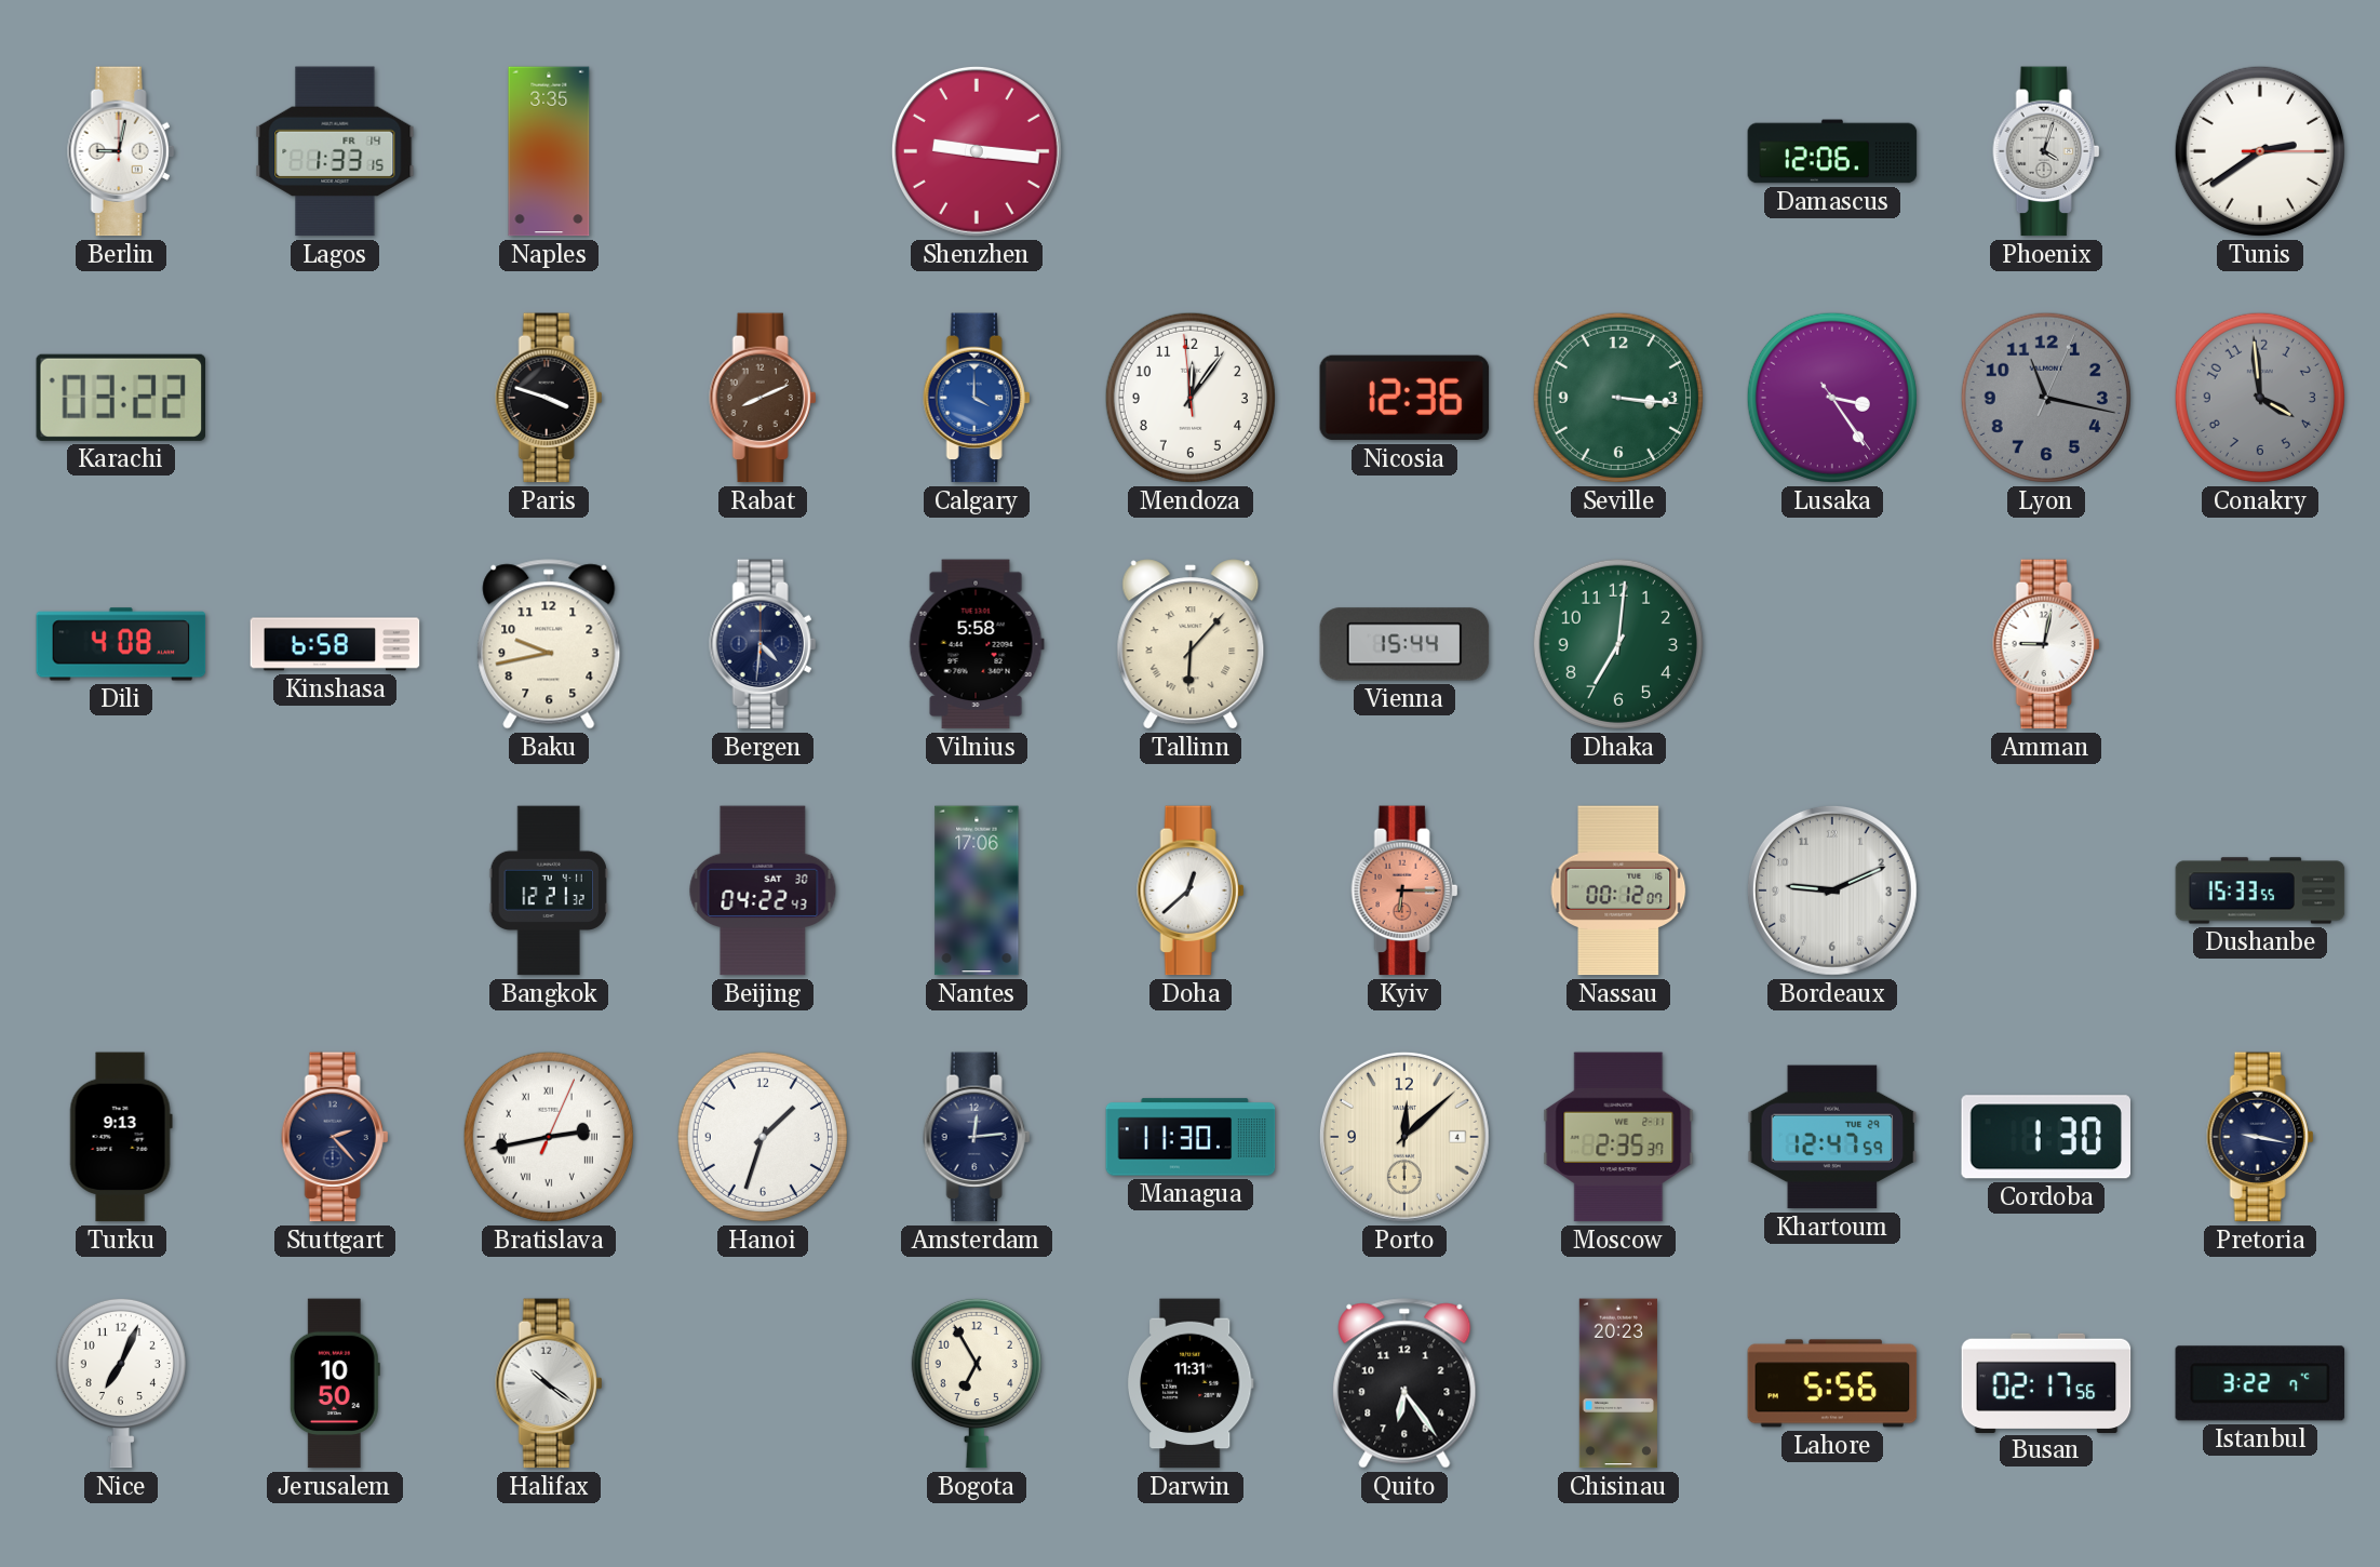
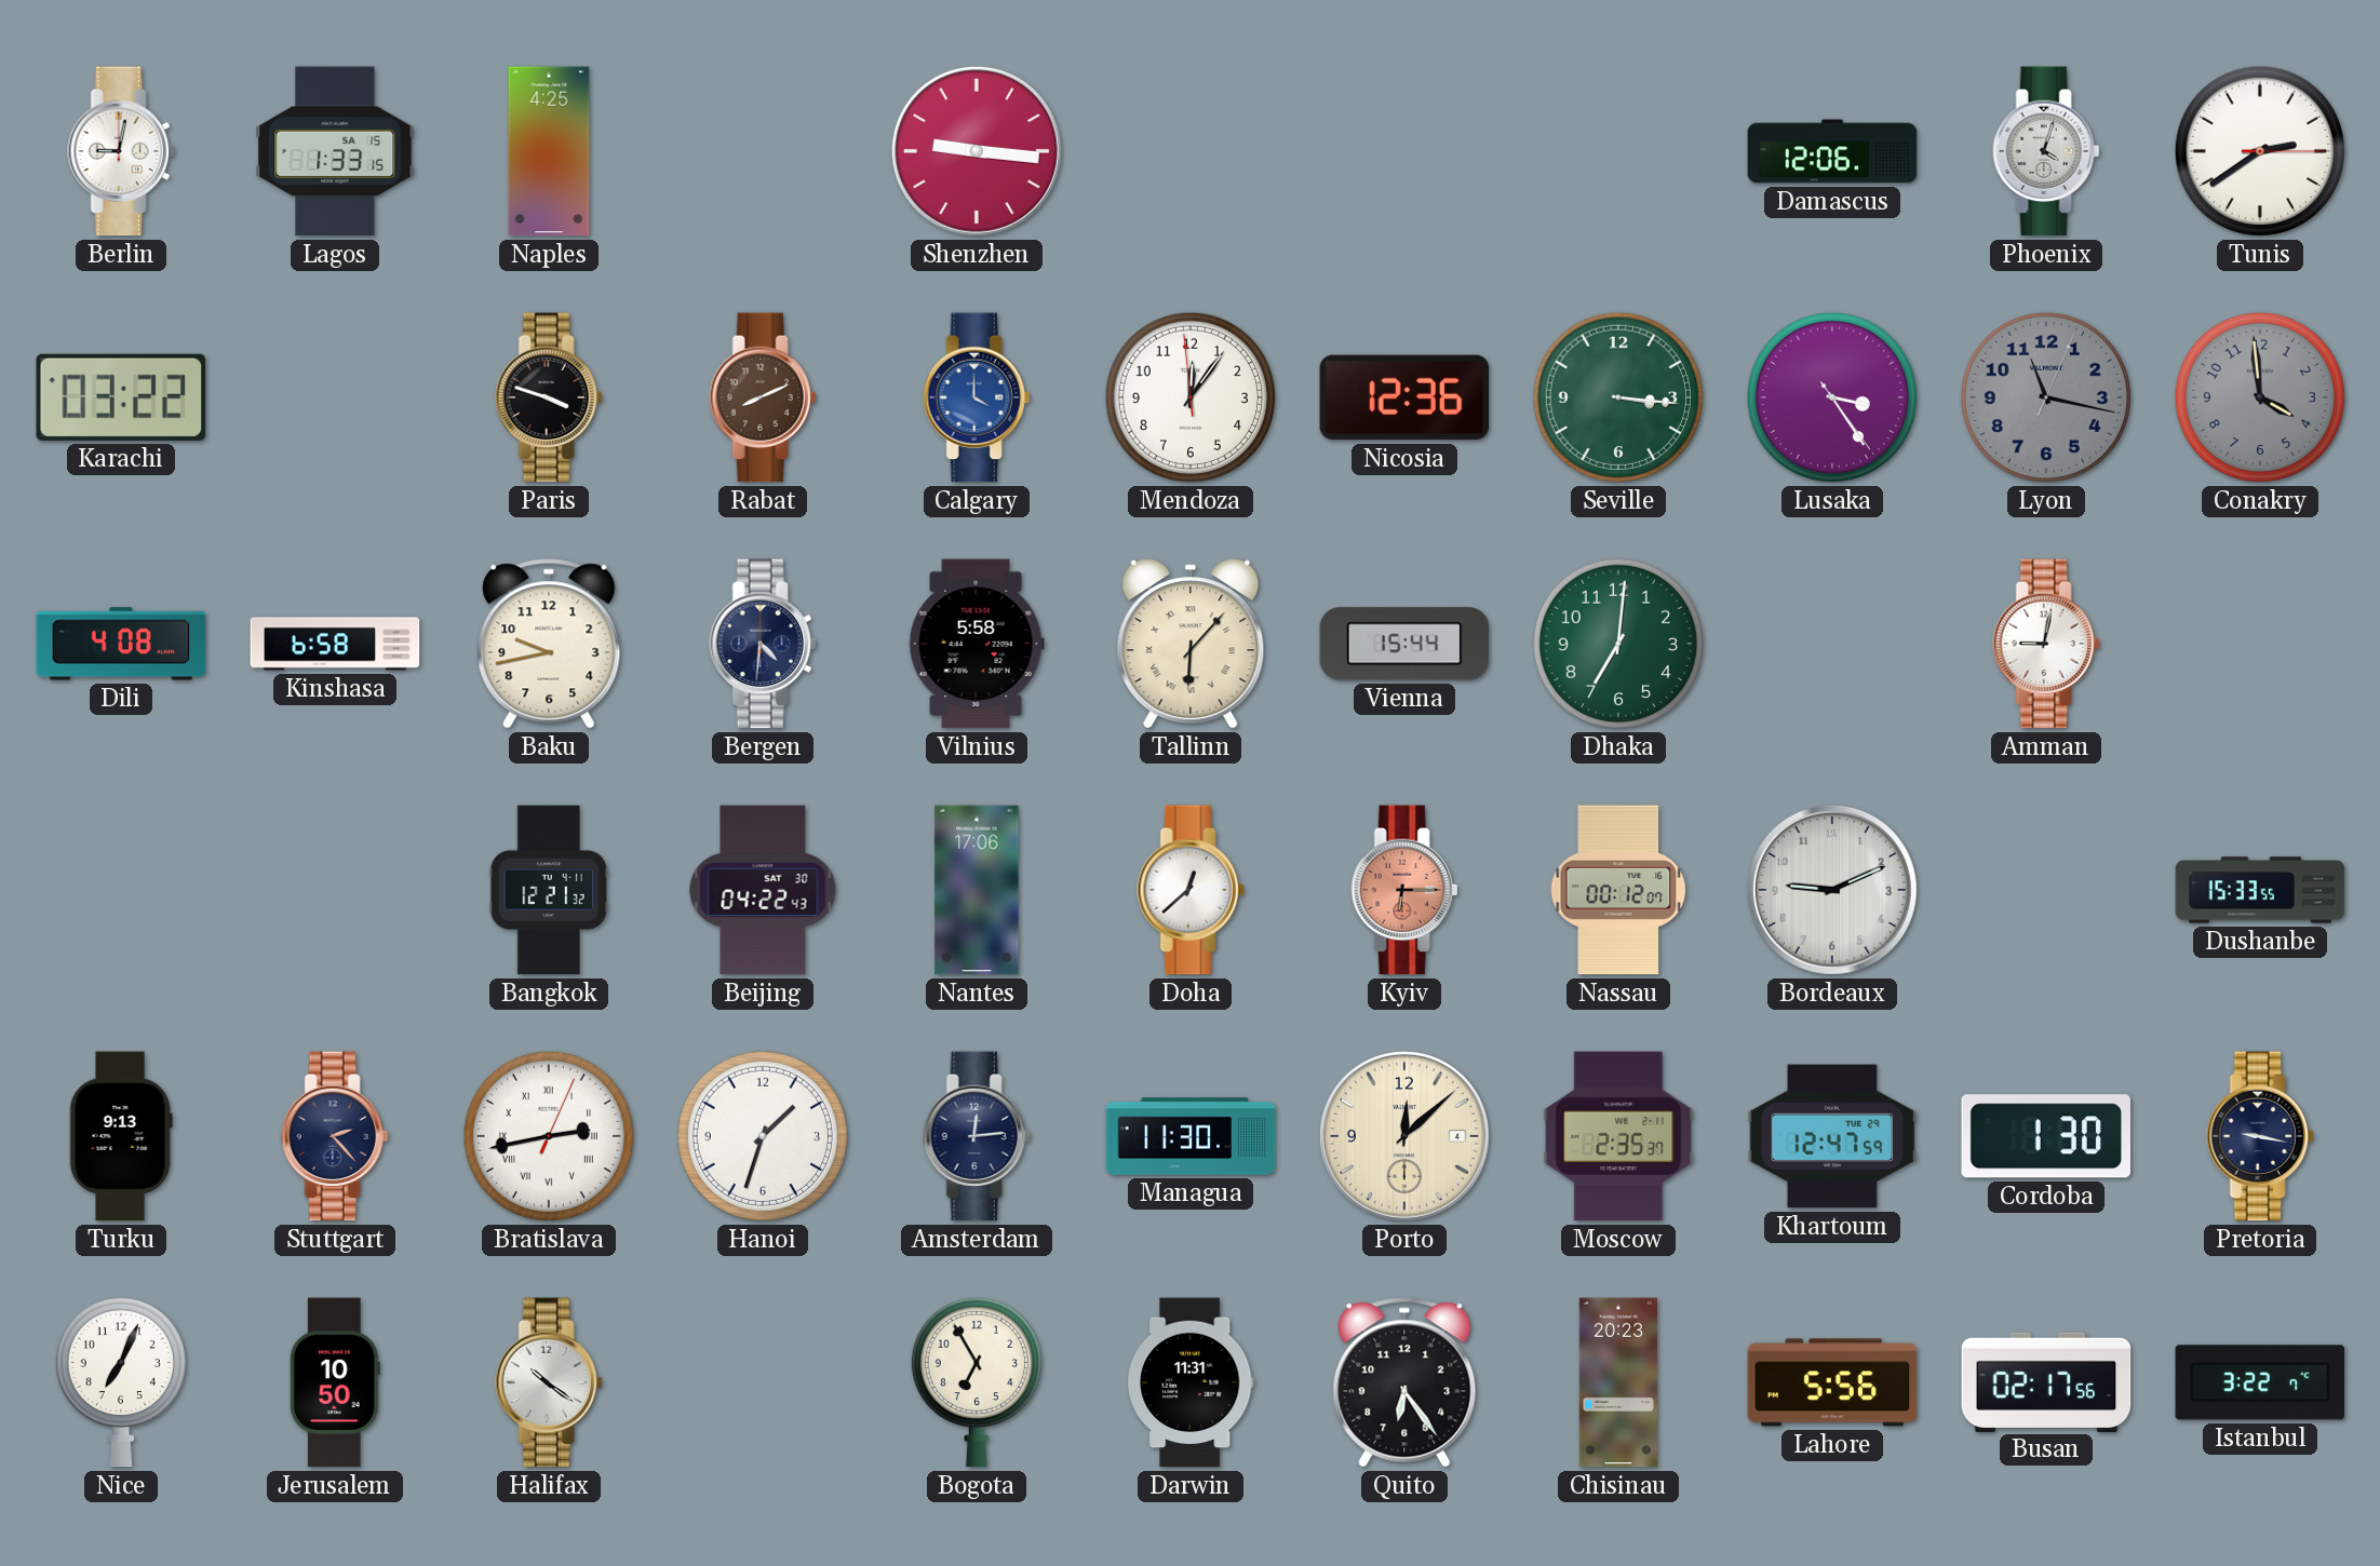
Lagos date: FR 14 -> SA 15 (335, 151)
Naples: 3:35 -> 4:25 (549, 151)
